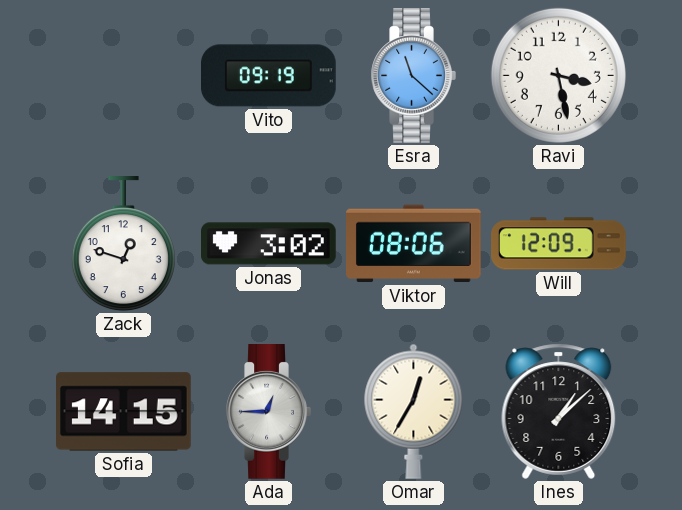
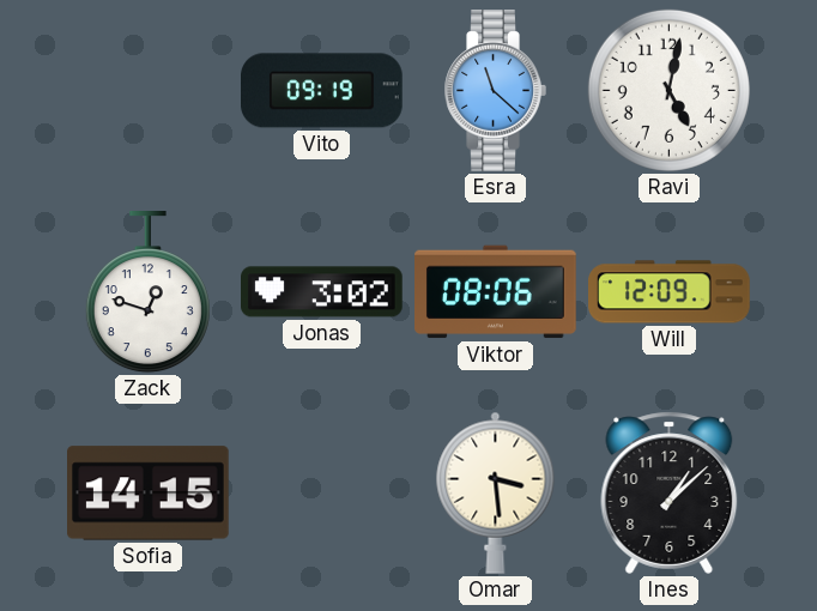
Ravi: 3:28 -> 5:02 (668, 90)
Ada: 12:45 -> none (268, 412)
Omar: 12:35 -> 3:29 (496, 492)
